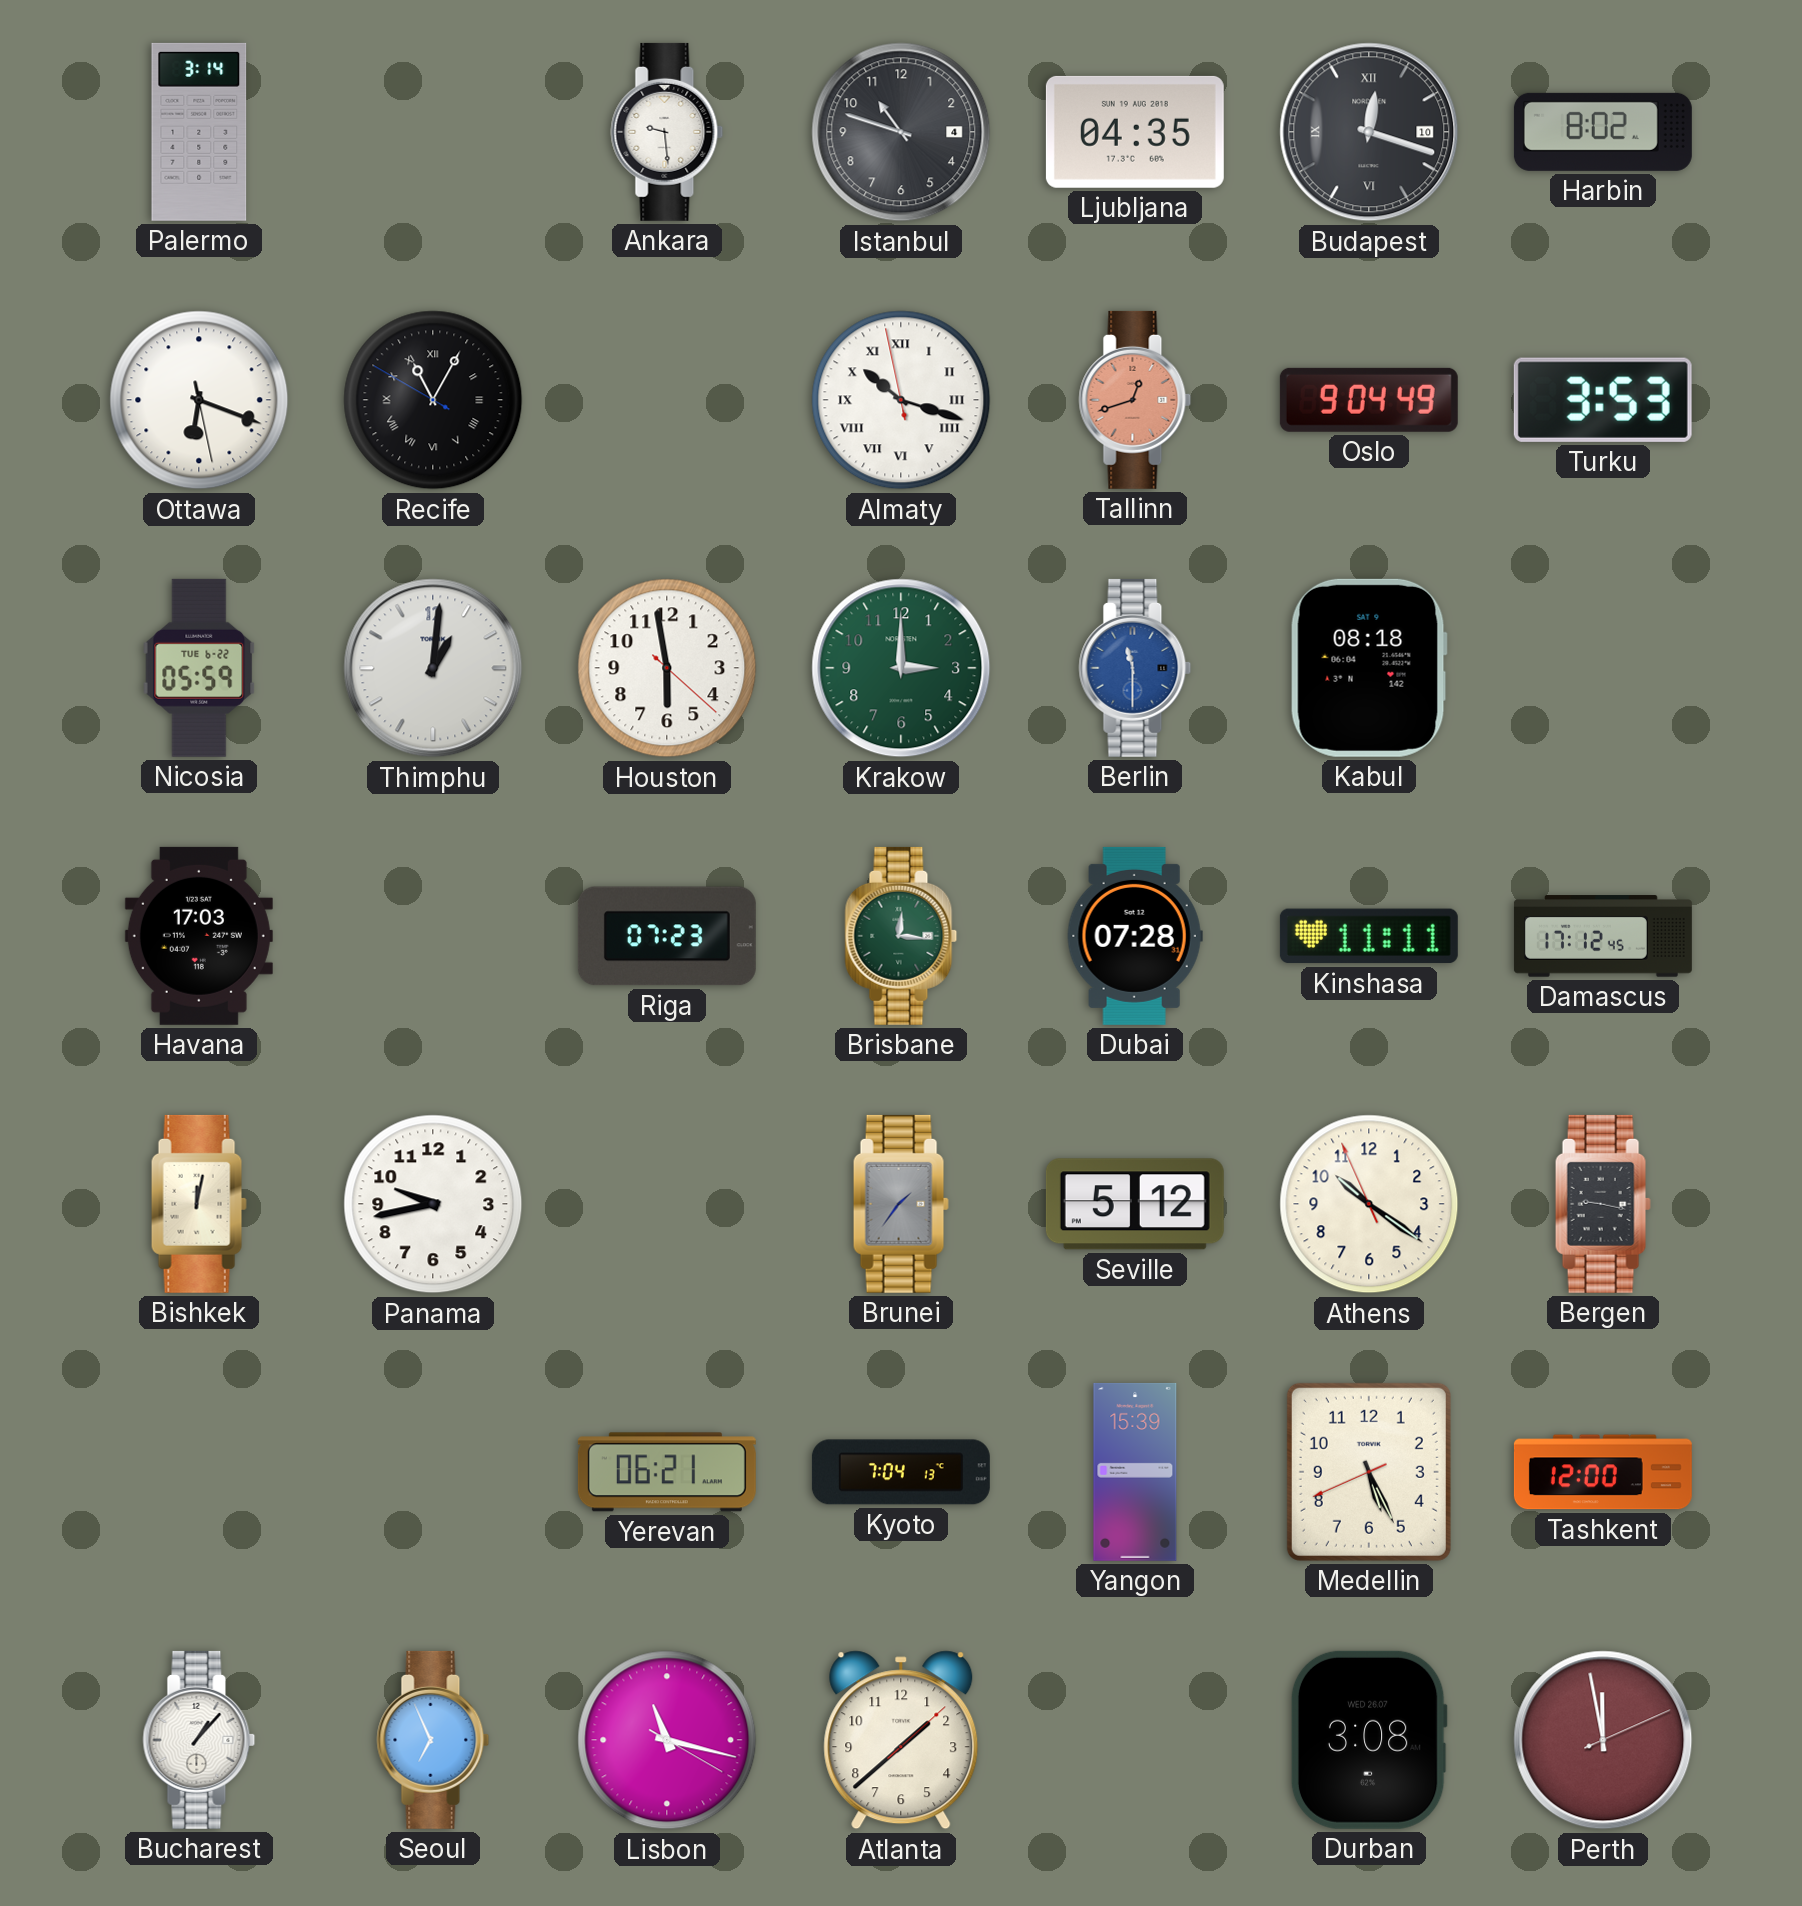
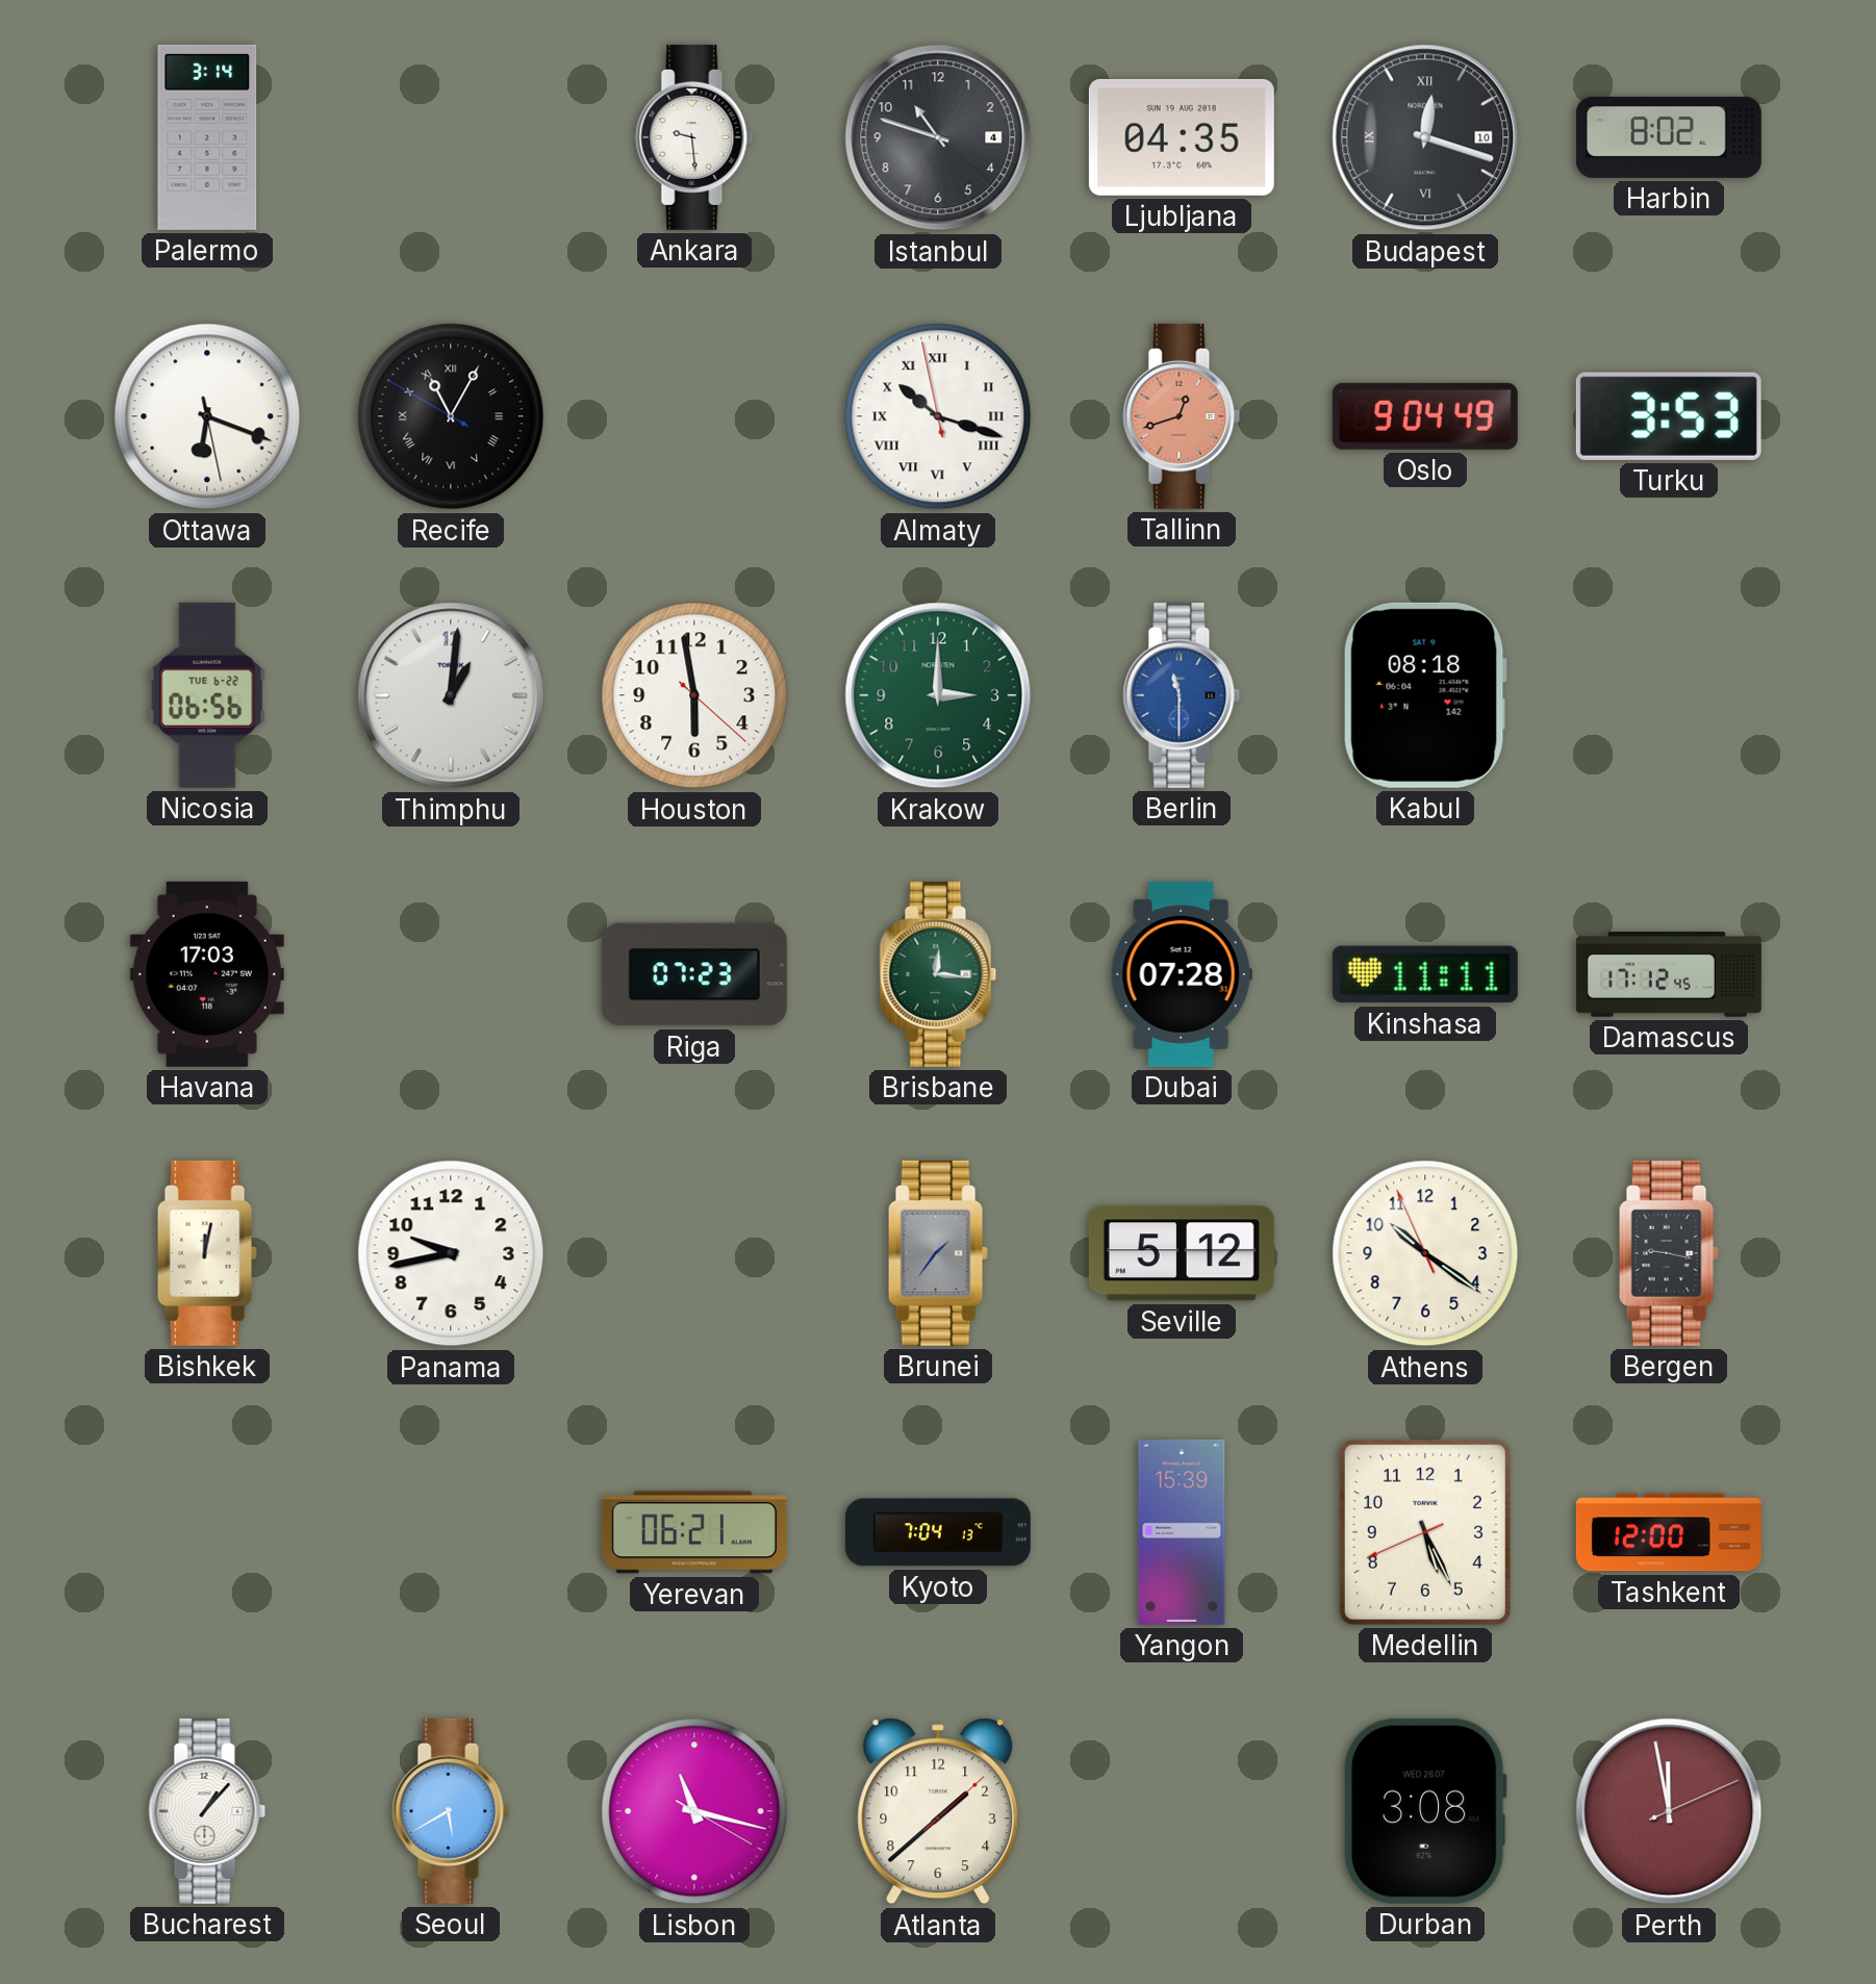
Nicosia: 05:59 -> 06:56 (207, 695)
Seoul: 6:56 -> 5:40 (451, 1811)
